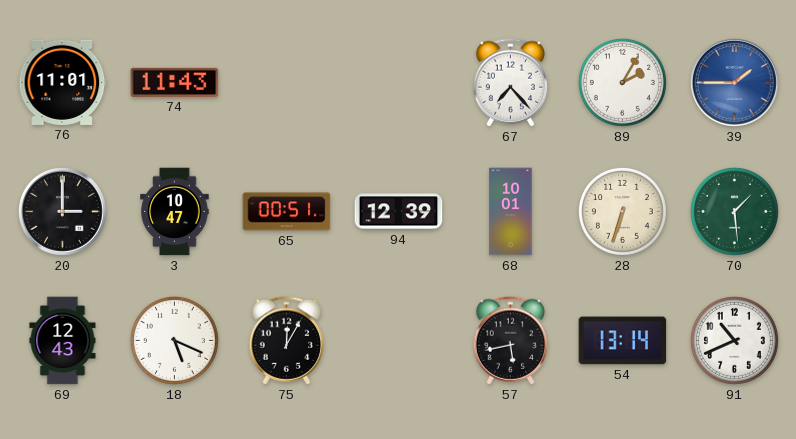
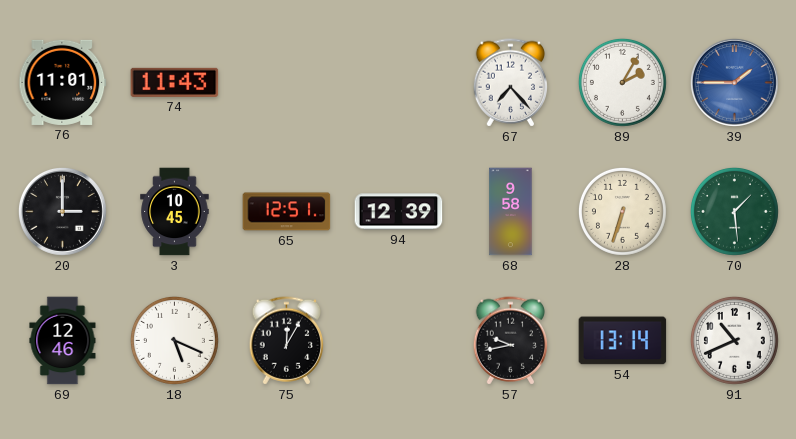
3: 10:47 -> 10:45 (175, 212)
65: 00:51 -> 12:51 (287, 212)
68: 10:01 -> 9:58 (511, 212)
69: 12:43 -> 12:46 (63, 341)
57: 5:43 -> 9:43 (511, 341)
